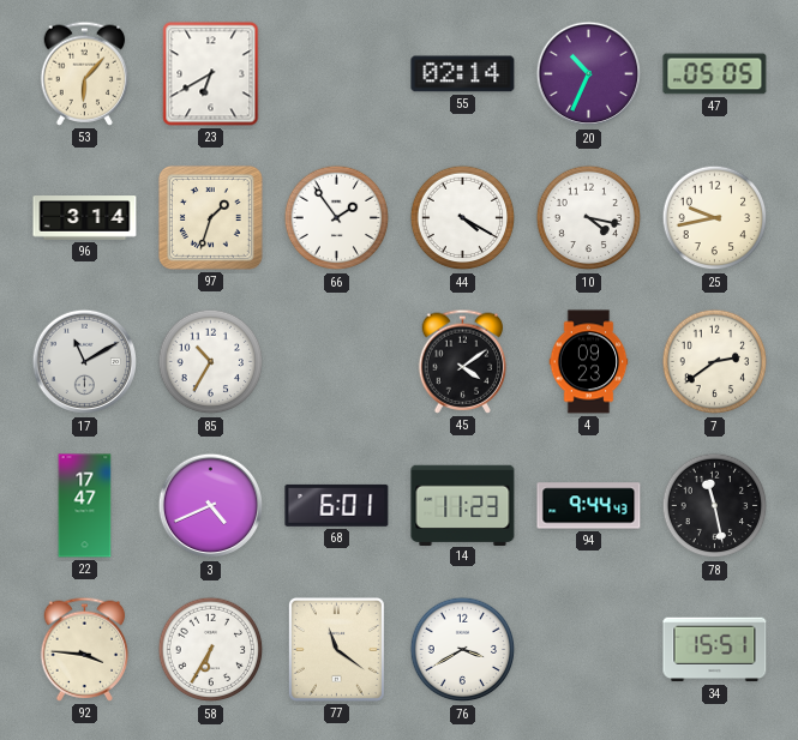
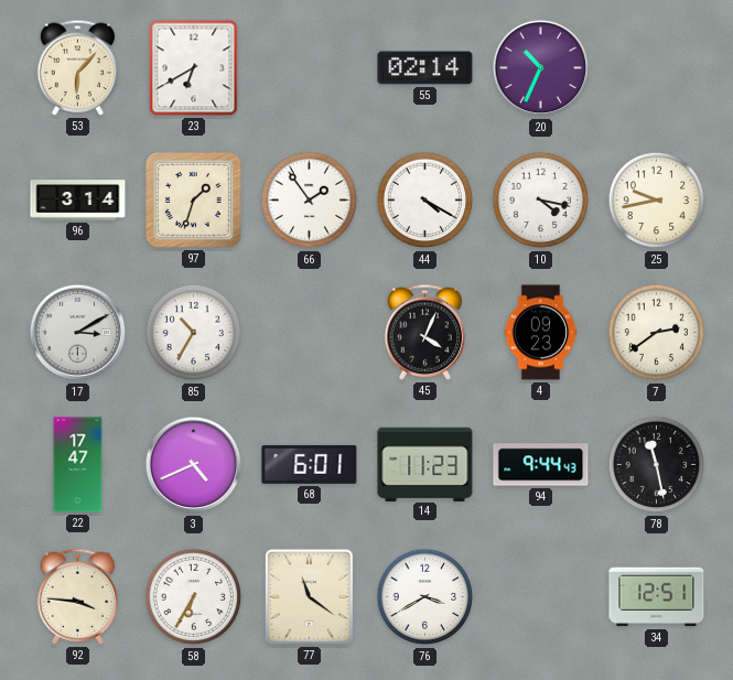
47: 05:05 -> none (715, 74)
17: 11:10 -> 3:10 (77, 333)
45: 4:09 -> 4:04 (425, 332)
34: 15:51 -> 12:51 (657, 597)
